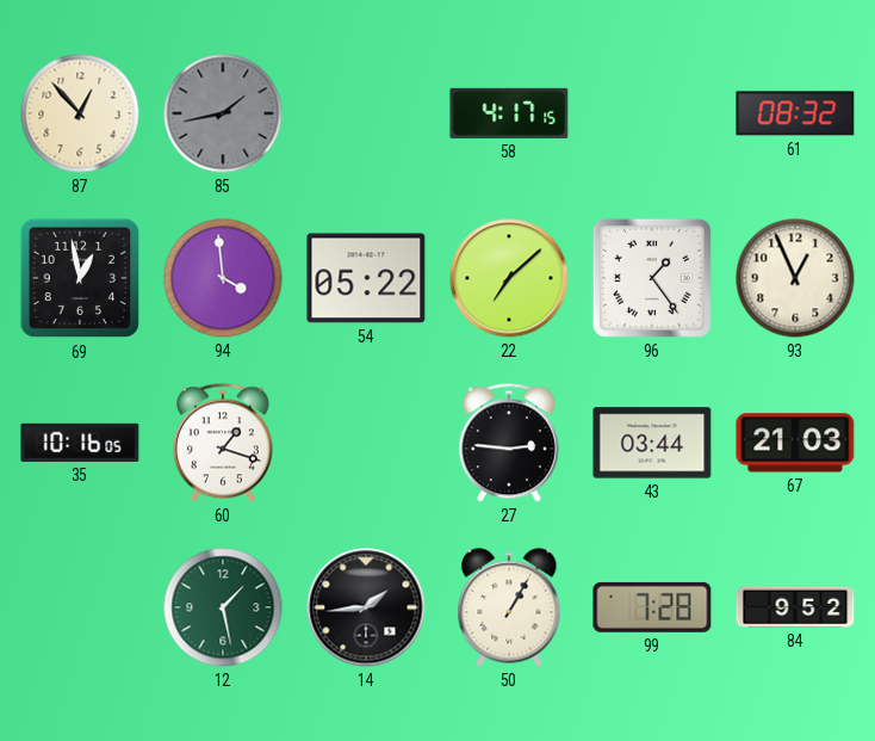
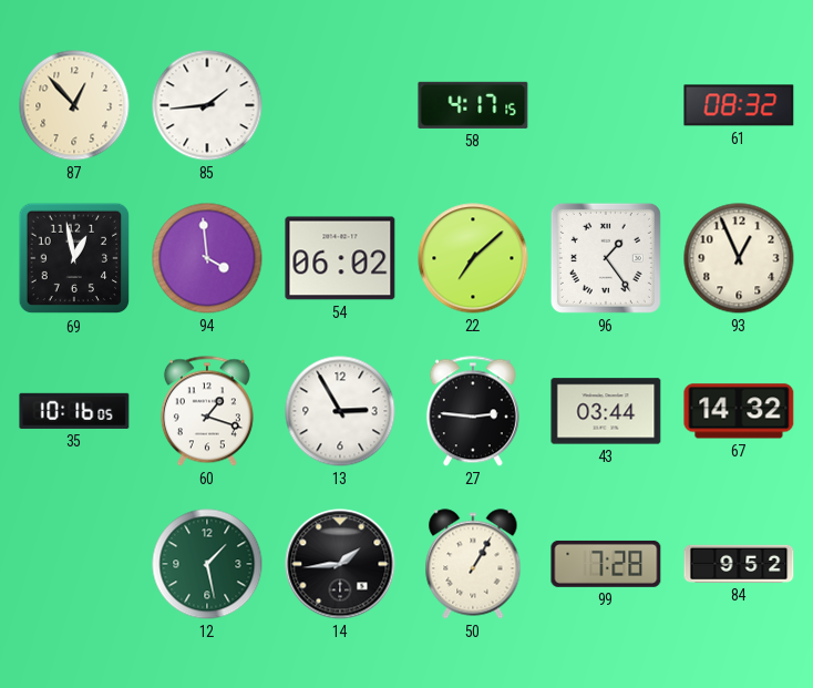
85: 1:43 -> 1:44 (207, 105)
85 dial: grey -> white (207, 105)
54: 05:22 -> 06:02 (340, 258)
13: none -> 2:55 (340, 411)
67: 21:03 -> 14:32 (739, 411)
